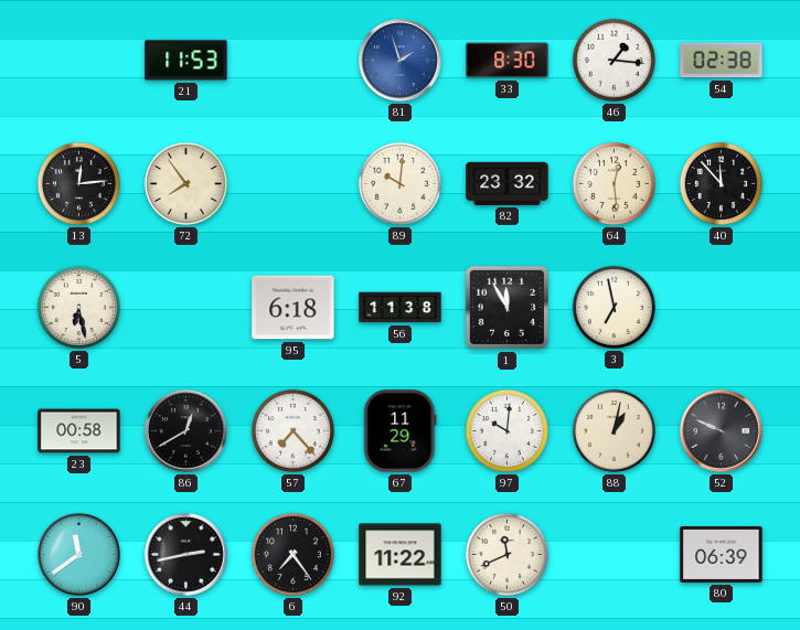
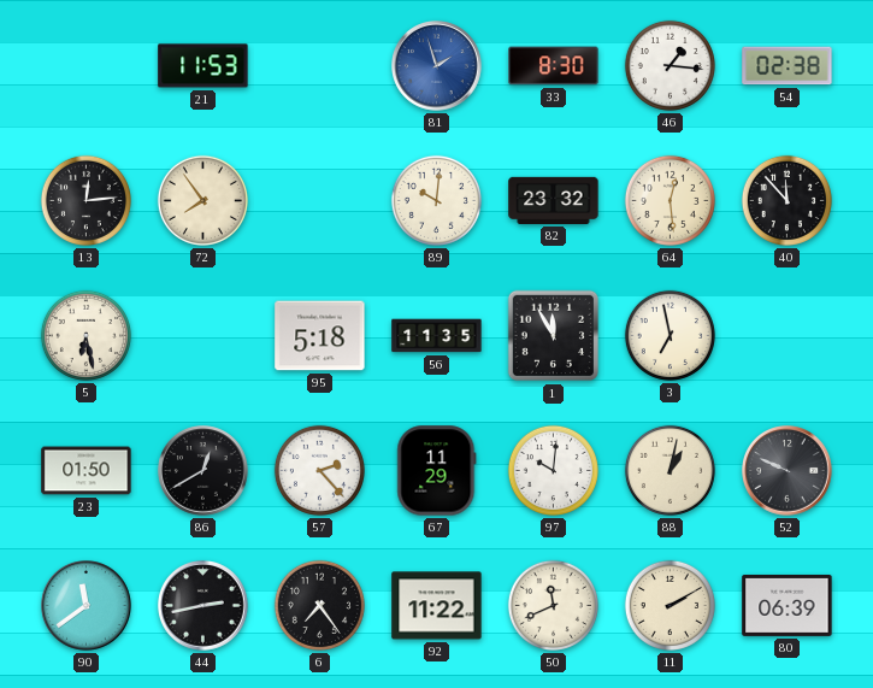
95: 6:18 -> 5:18 (320, 336)
56: 11:38 -> 11:35 (437, 336)
23: 00:58 -> 01:50 (87, 471)
57: 7:23 -> 2:23 (319, 470)
11: none -> 2:10 (670, 605)
